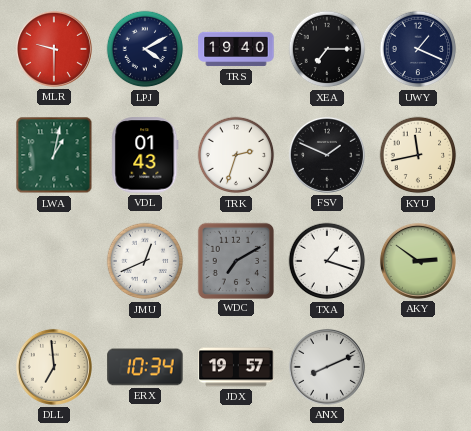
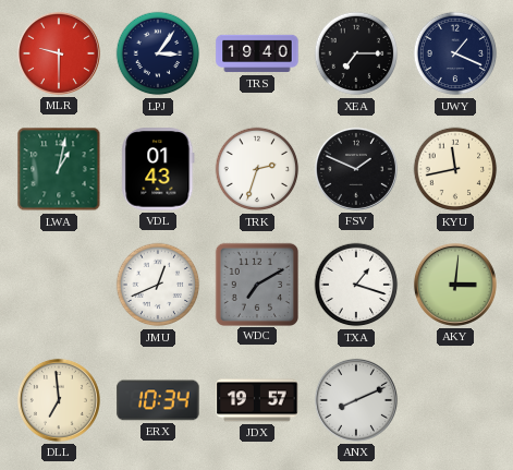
LPJ: 4:10 -> 3:06 (158, 53)
AKY: 2:51 -> 3:01 (455, 285)
